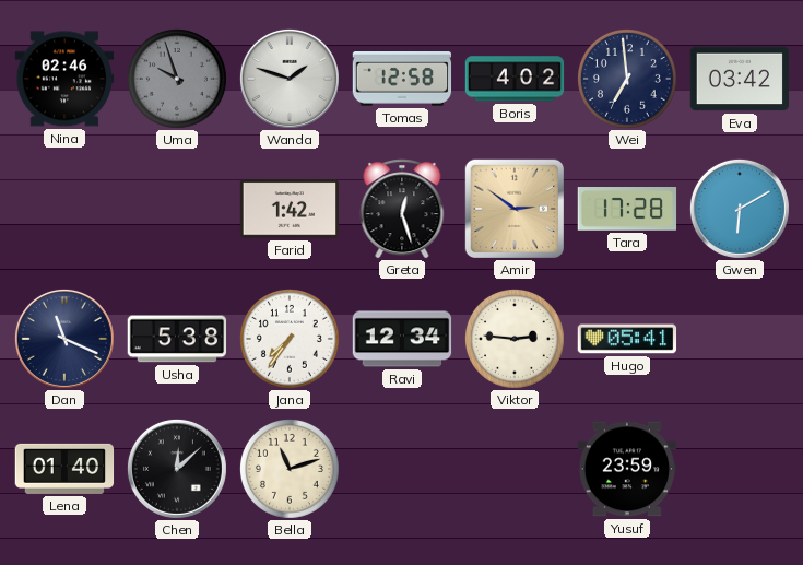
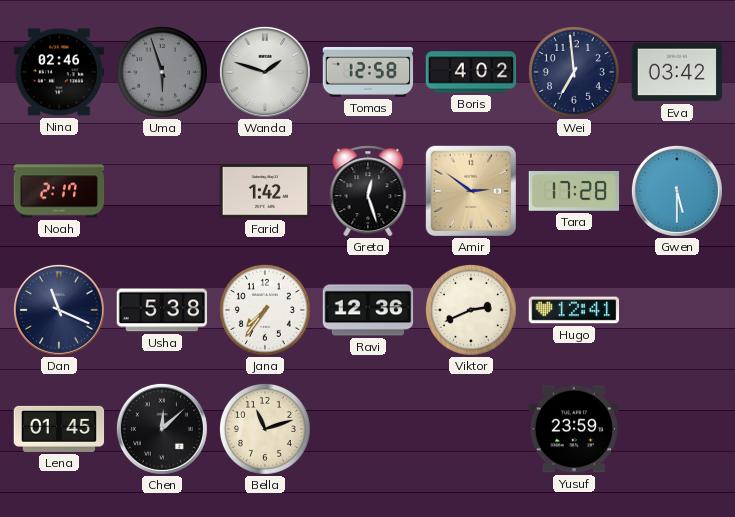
Uma: 9:57 -> 5:57 (162, 72)
Noah: none -> 2:17 (59, 191)
Gwen: 6:10 -> 5:30 (677, 191)
Ravi: 12:34 -> 12:36 (368, 310)
Viktor: 2:46 -> 2:41 (471, 310)
Hugo: 05:41 -> 12:41 (574, 310)
Lena: 01:40 -> 01:45 (59, 429)
